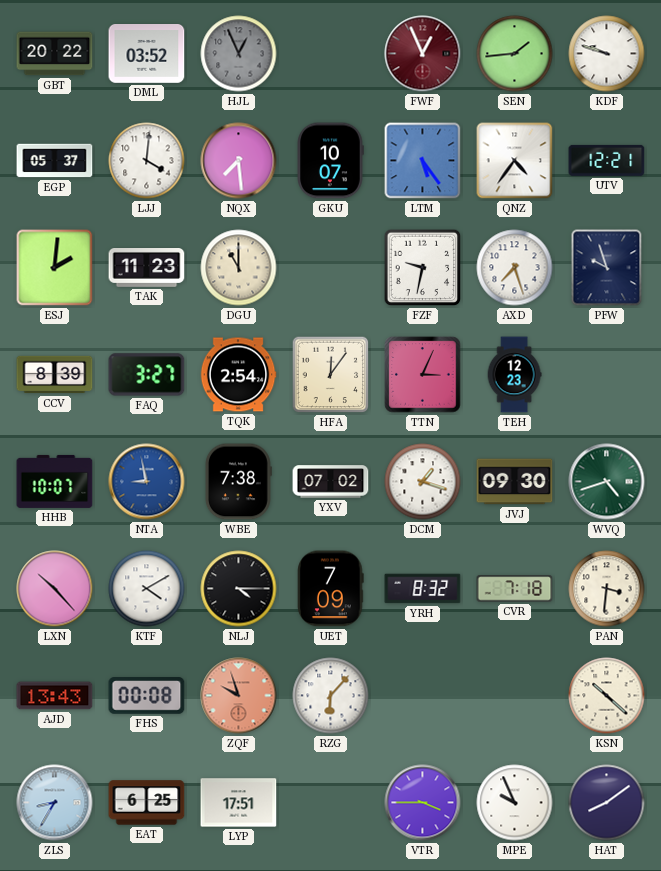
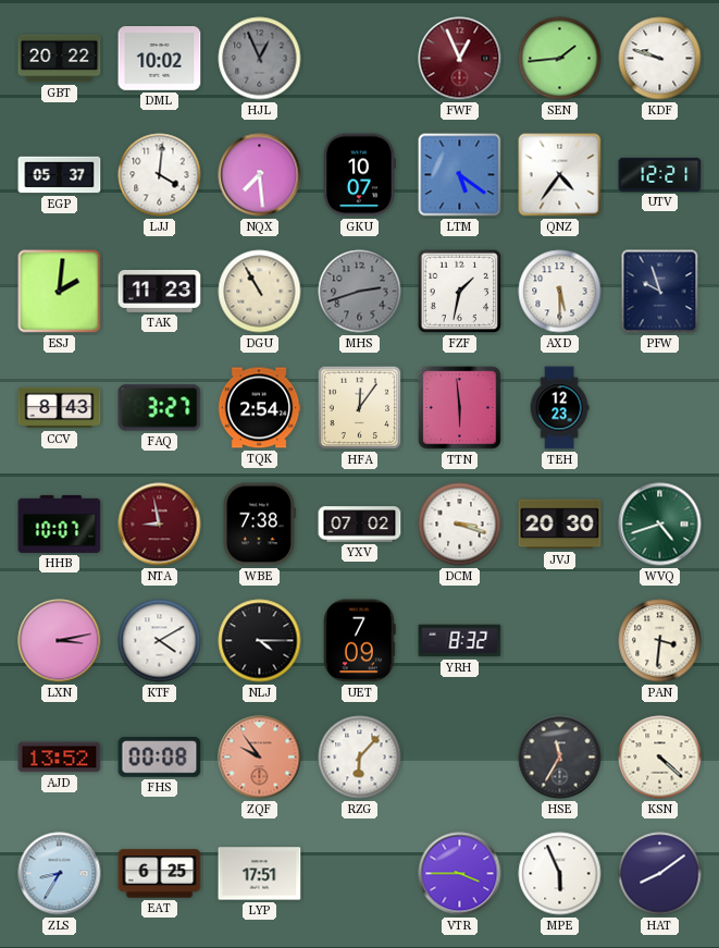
DML: 03:52 -> 10:02 (160, 59)
LTM: 5:24 -> 5:21 (460, 175)
DGU: 11:00 -> 10:55 (260, 292)
MHS: none -> 2:42 (360, 292)
FZF: 9:32 -> 1:32 (460, 292)
AXD: 7:27 -> 5:30 (560, 292)
CCV: 8:39 -> 8:43 (60, 408)
TTN: 3:04 -> 5:59 (460, 408)
NTA dial: blue -> burgundy (160, 525)
DCM: 1:18 -> 3:18 (460, 525)
JVJ: 09:30 -> 20:30 (560, 525)
LXN: 10:23 -> 3:13 (60, 641)
CVR: 7:18 -> none (515, 589)
AJD: 13:43 -> 13:52 (60, 758)
ZQF: 9:57 -> 9:54 (260, 758)
HSE: none -> 11:35 (560, 758)
KSN: 10:22 -> 4:22 (660, 758)
MPE: 9:56 -> 5:56 (560, 874)
